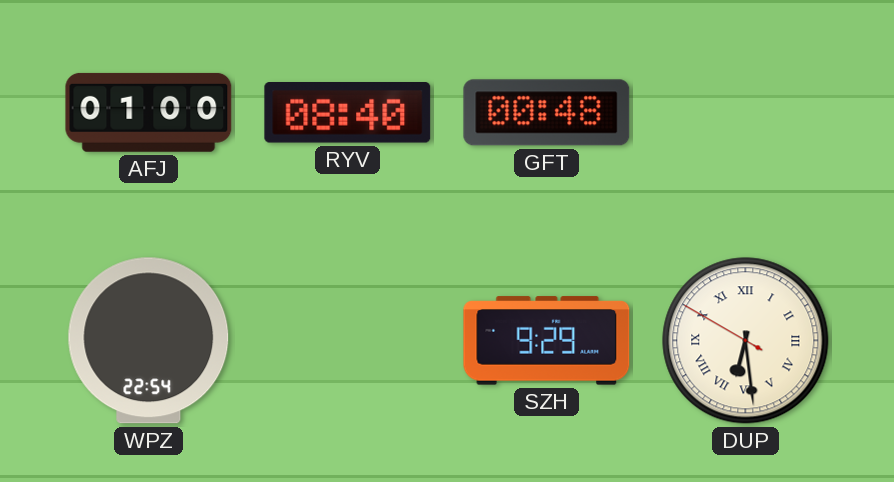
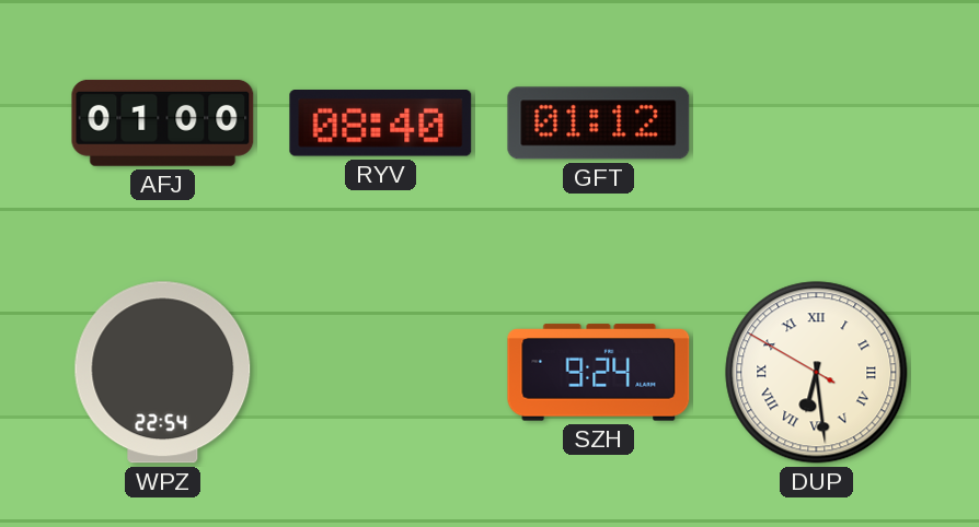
GFT: 00:48 -> 01:12 (599, 124)
SZH: 9:29 -> 9:24 (599, 373)
